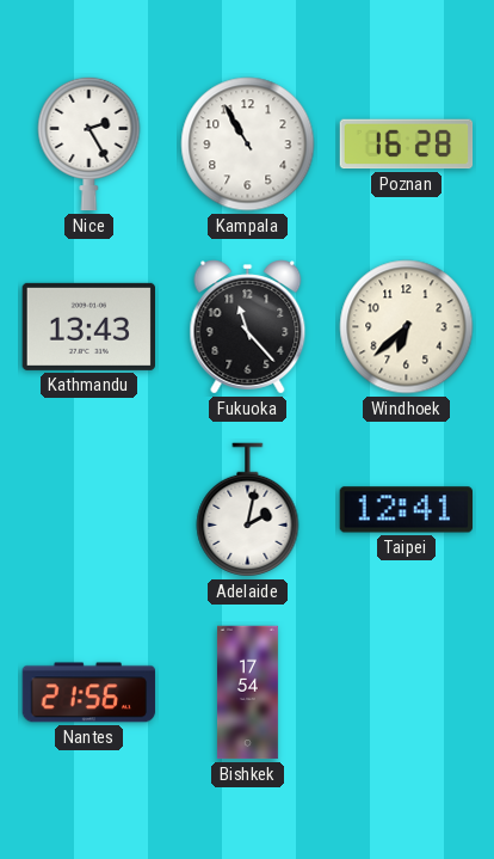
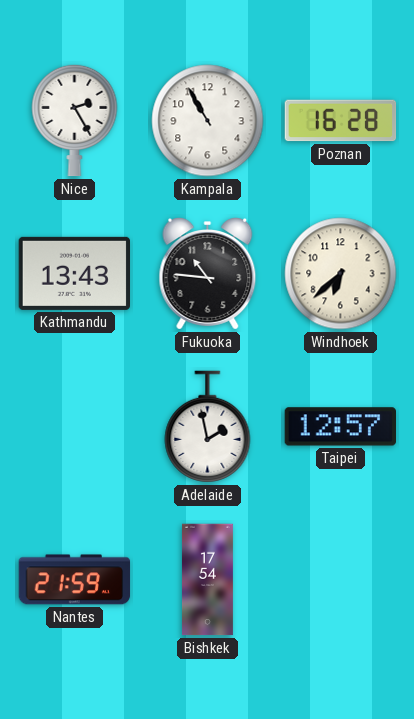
Fukuoka: 11:23 -> 10:46 (208, 274)
Adelaide: 2:02 -> 1:58 (208, 427)
Taipei: 12:41 -> 12:57 (341, 427)
Nantes: 21:56 -> 21:59 (75, 580)
